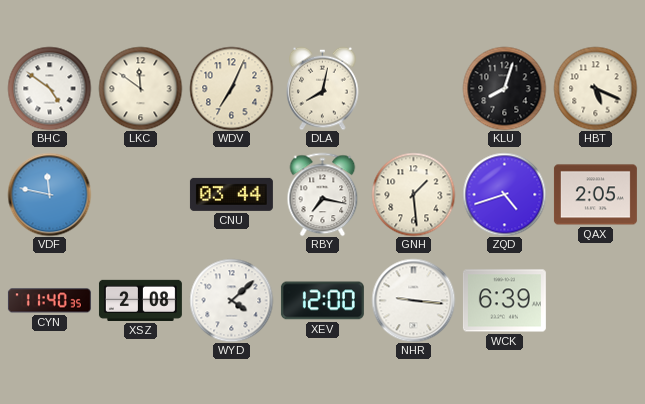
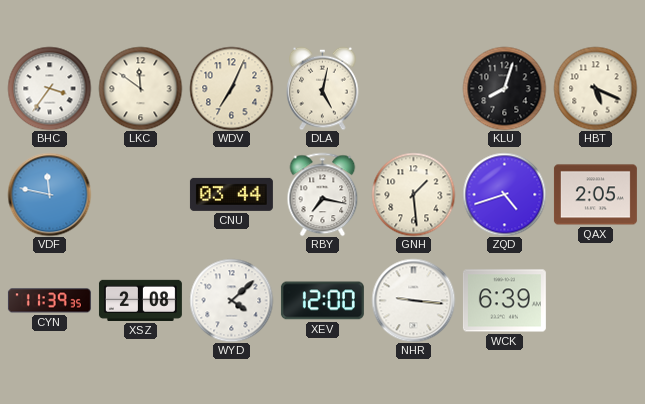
BHC: 4:51 -> 3:36 (49, 88)
DLA: 8:02 -> 5:02 (323, 88)
CYN: 11:40 -> 11:39 (49, 301)
